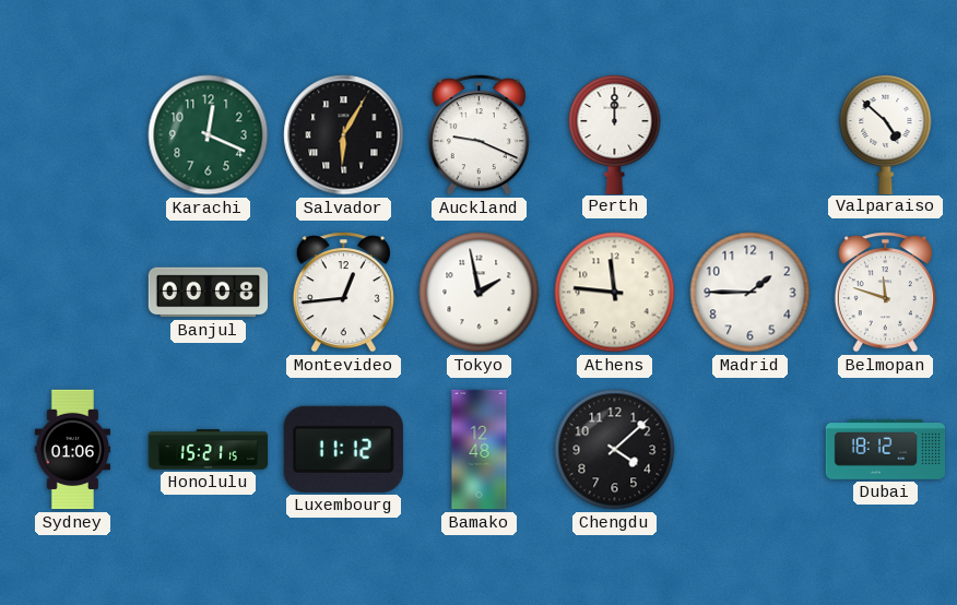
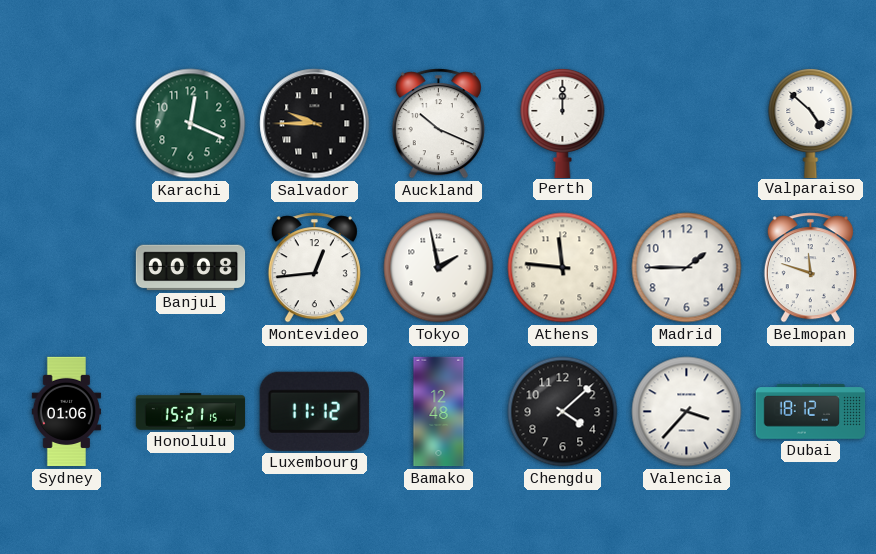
Salvador: 6:05 -> 9:45 (315, 124)
Auckland: 9:19 -> 10:19 (438, 124)
Valencia: none -> 3:37 (687, 412)
